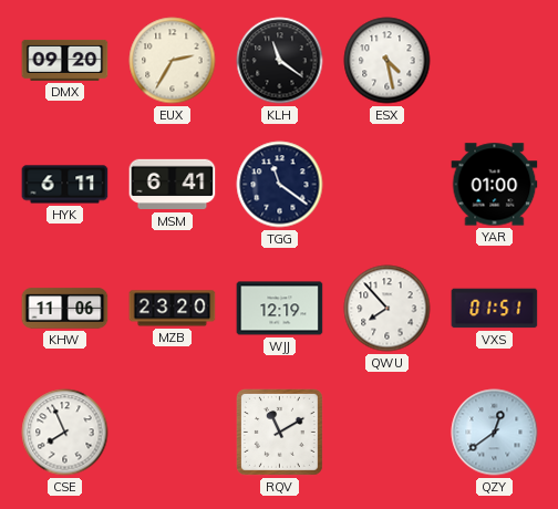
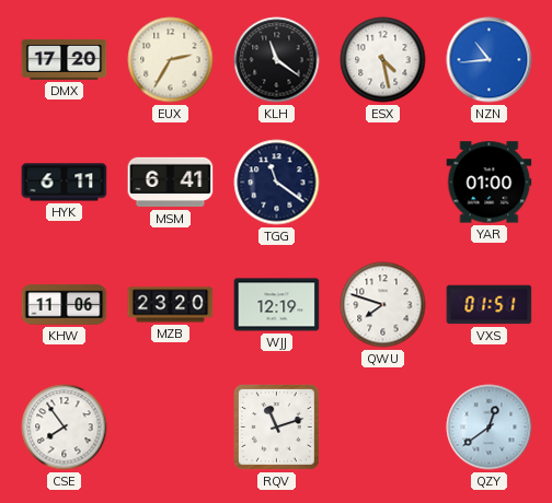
DMX: 09:20 -> 17:20 (65, 59)
NZN: none -> 10:44 (490, 60)
QWU: 7:53 -> 7:48 (383, 305)
CSE: 7:56 -> 7:54 (65, 428)
RQV: 11:10 -> 11:12 (276, 426)
